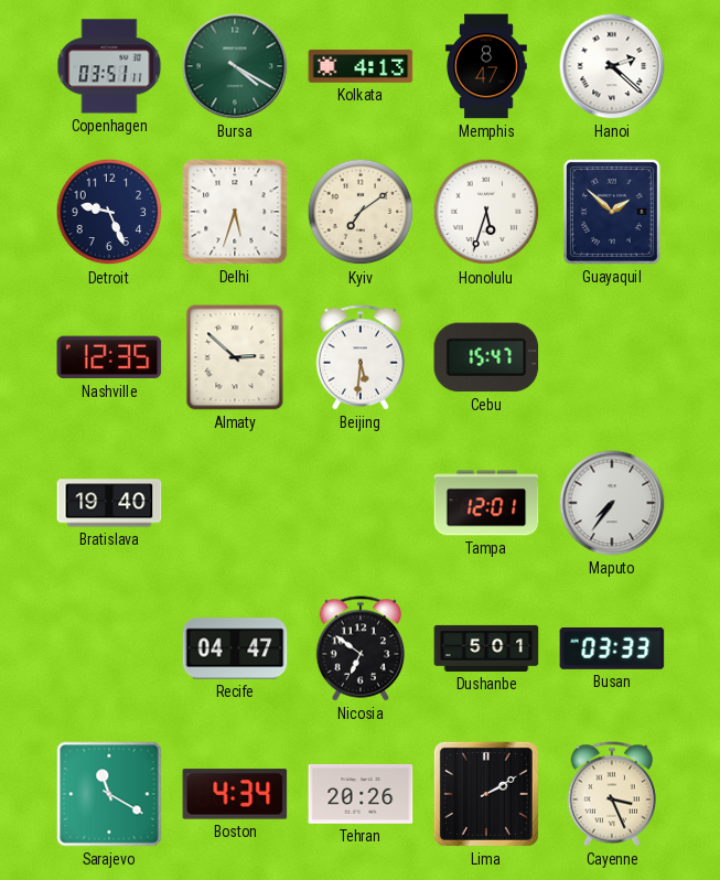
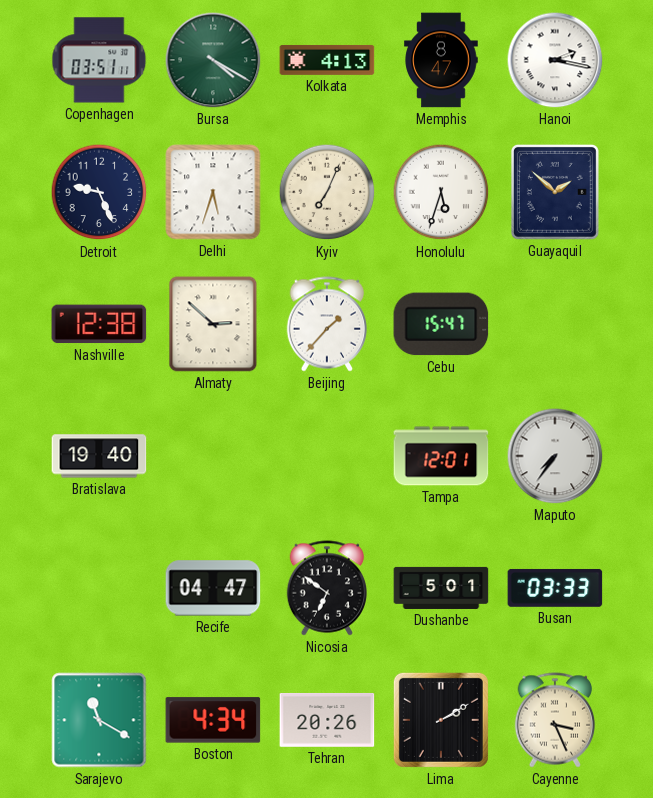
Hanoi: 2:22 -> 2:17 (555, 60)
Kyiv: 7:09 -> 7:04 (327, 192)
Nashville: 12:35 -> 12:38 (99, 324)
Beijing: 5:31 -> 1:37 (326, 324)
